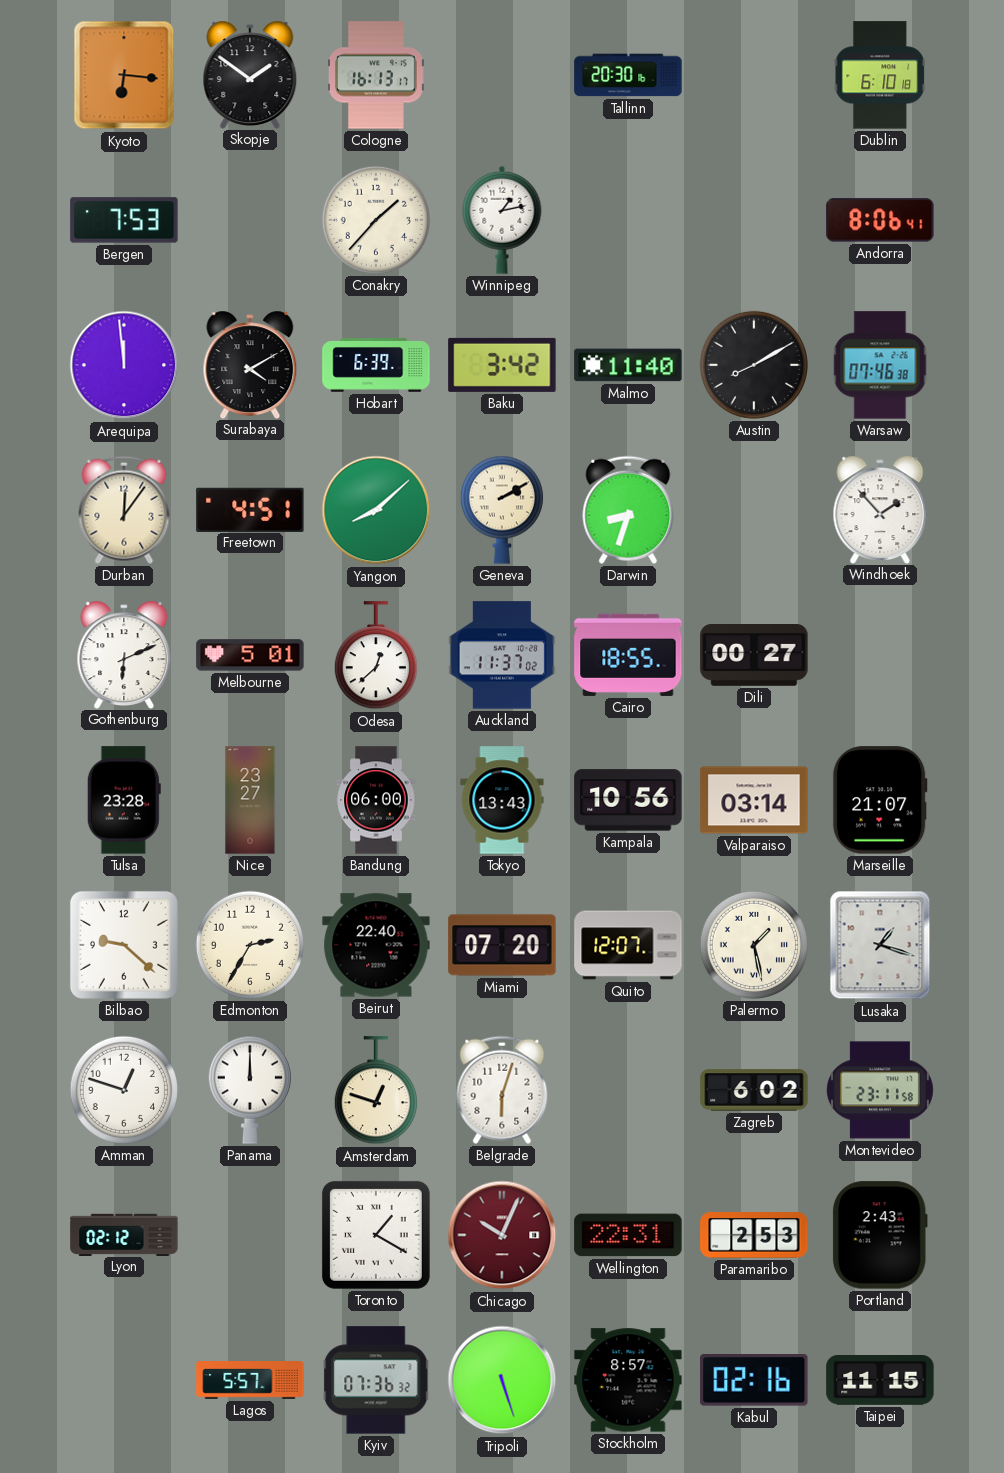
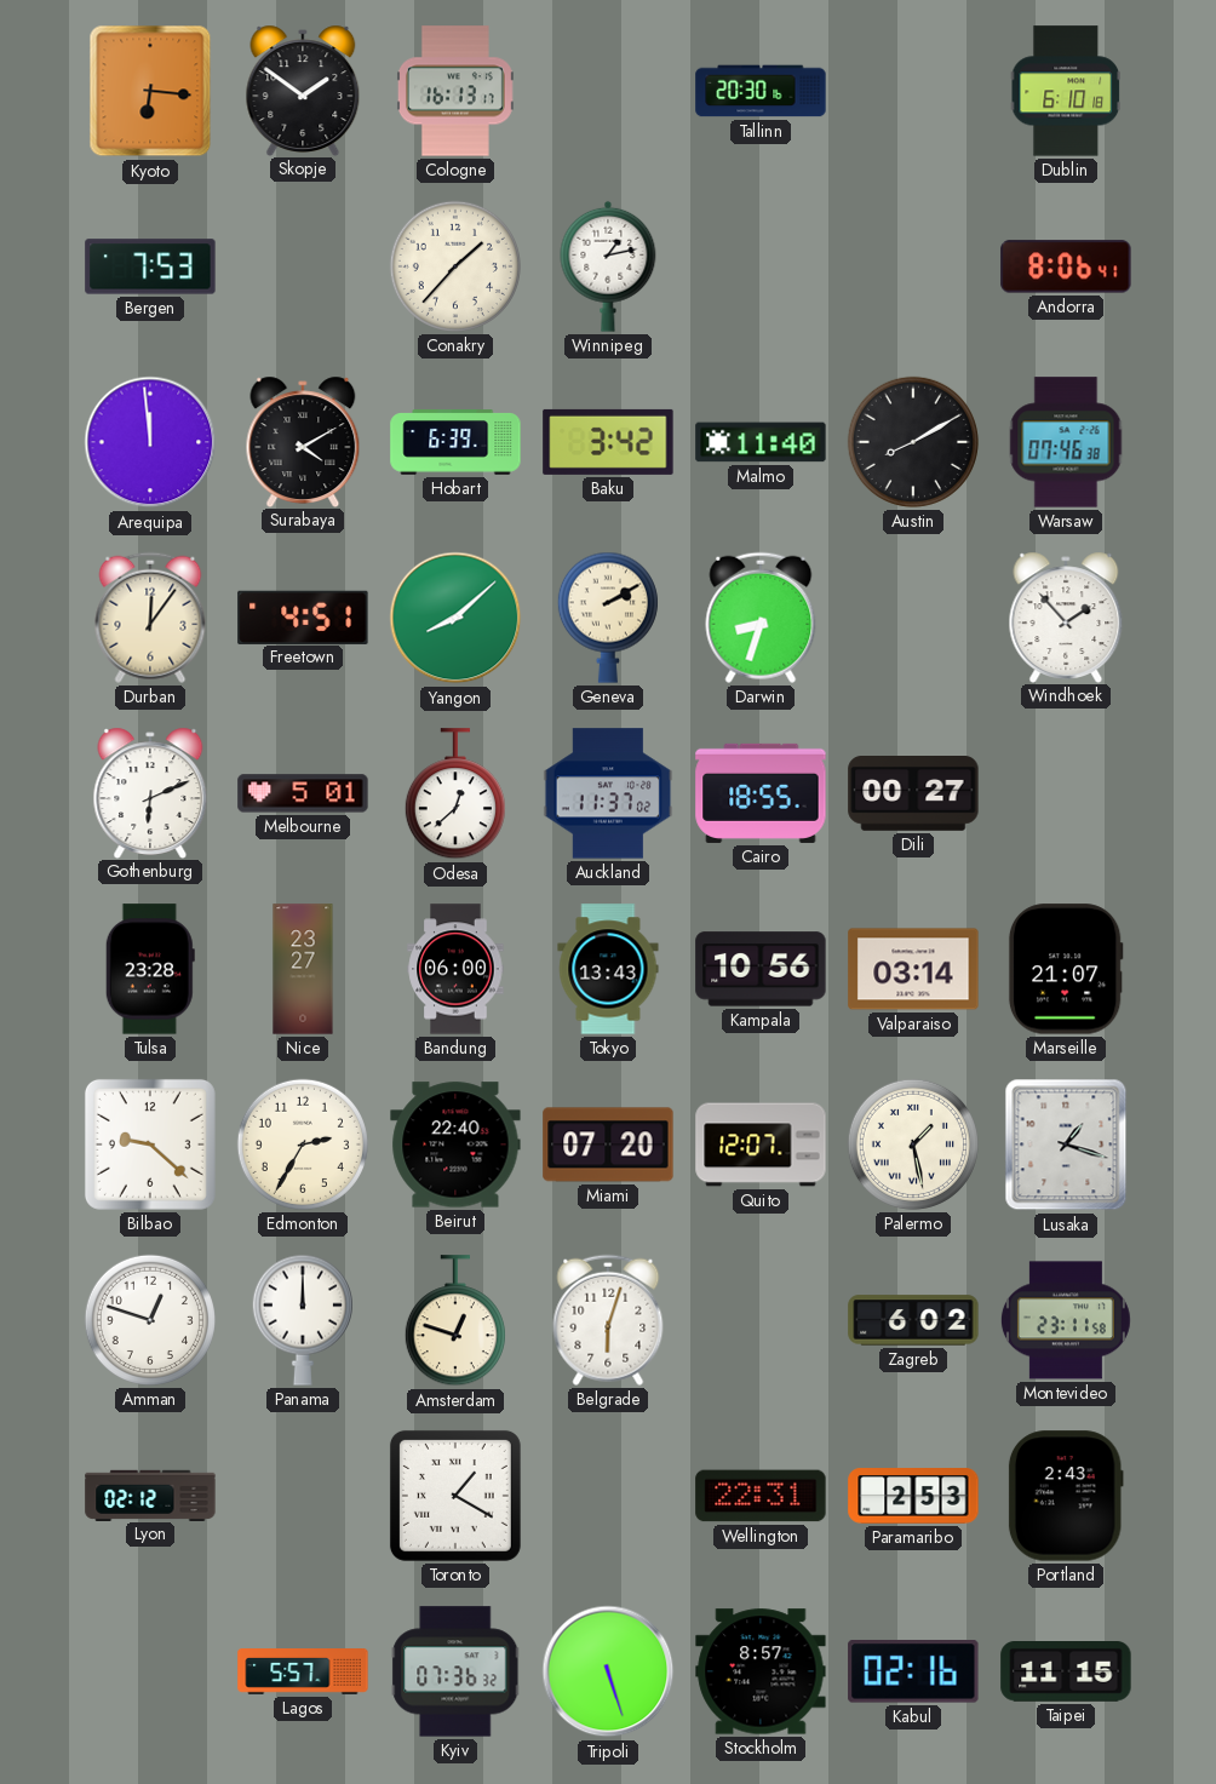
Chicago: 10:04 -> none (502, 1235)
